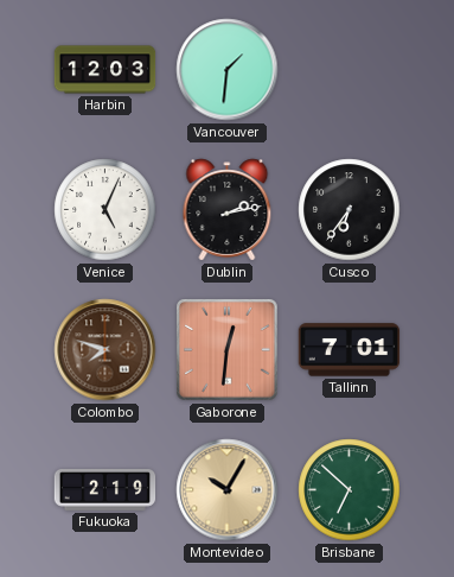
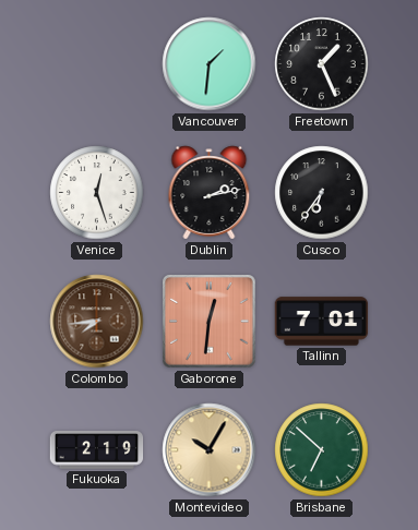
Harbin: 12:03 -> none (105, 70)
Freetown: none -> 1:26 (322, 64)
Venice: 5:04 -> 12:27 (97, 193)
Colombo: 7:48 -> 7:44 (97, 322)
